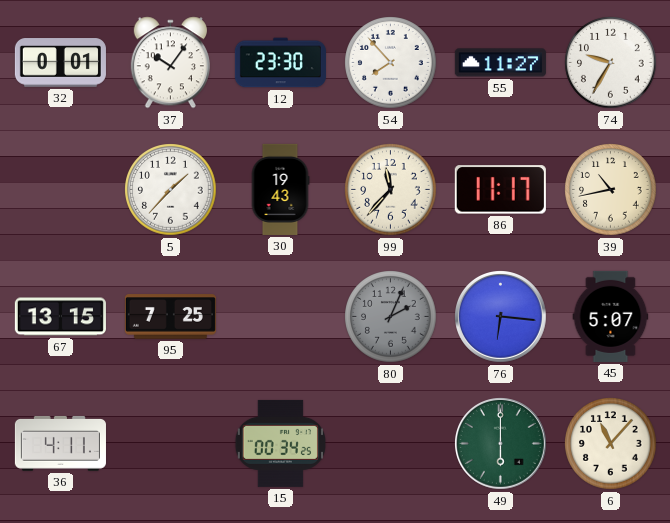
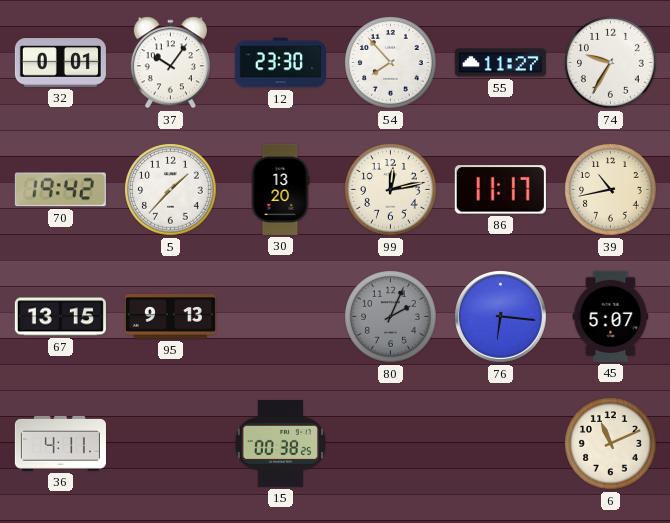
70: none -> 19:42 (60, 190)
30: 19:43 -> 13:20 (280, 189)
99: 11:37 -> 12:13 (391, 190)
95: 7:25 -> 9:13 (170, 317)
15: 00:34 -> 00:38 (280, 443)
49: 6:00 -> none (501, 444)
6: 11:07 -> 11:11 (611, 444)
